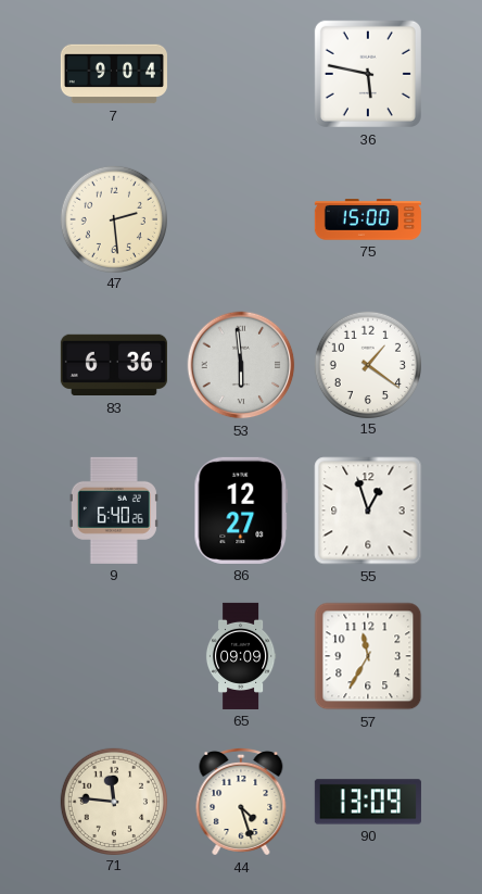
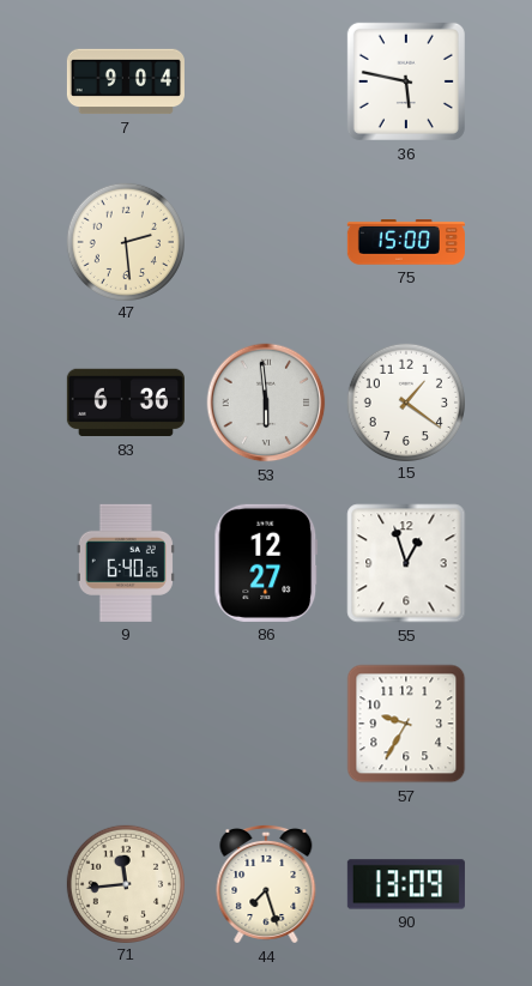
65: 09:09 -> none (241, 656)
57: 11:35 -> 9:35 (406, 724)
71: 11:46 -> 11:44 (125, 883)
44: 4:27 -> 7:27 (266, 884)
